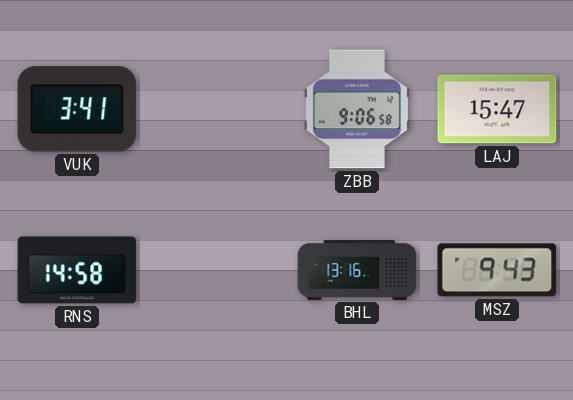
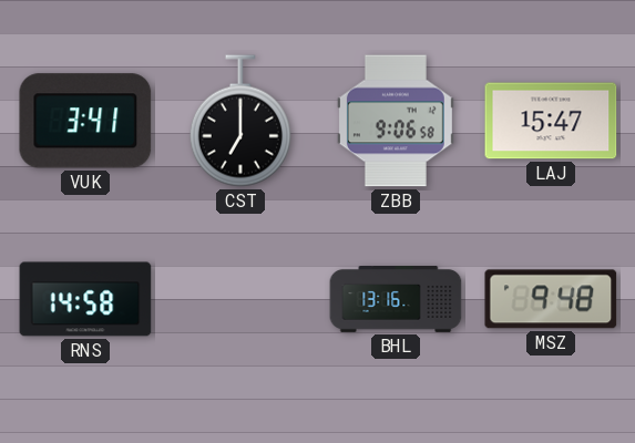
CST: none -> 7:00 (240, 121)
MSZ: 9:43 -> 9:48 (551, 299)
